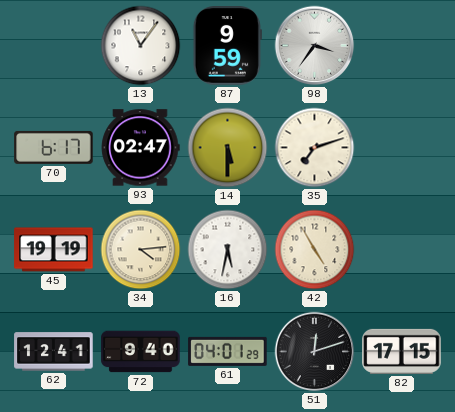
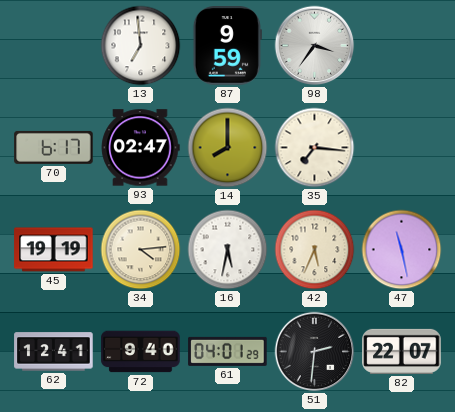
13: 11:06 -> 6:59 (141, 46)
14: 5:30 -> 8:00 (228, 148)
35: 7:12 -> 7:16 (315, 148)
42: 4:55 -> 5:34 (315, 250)
47: none -> 11:28 (402, 250)
51: 12:12 -> 2:31 (315, 352)
82: 17:15 -> 22:07 (402, 351)
